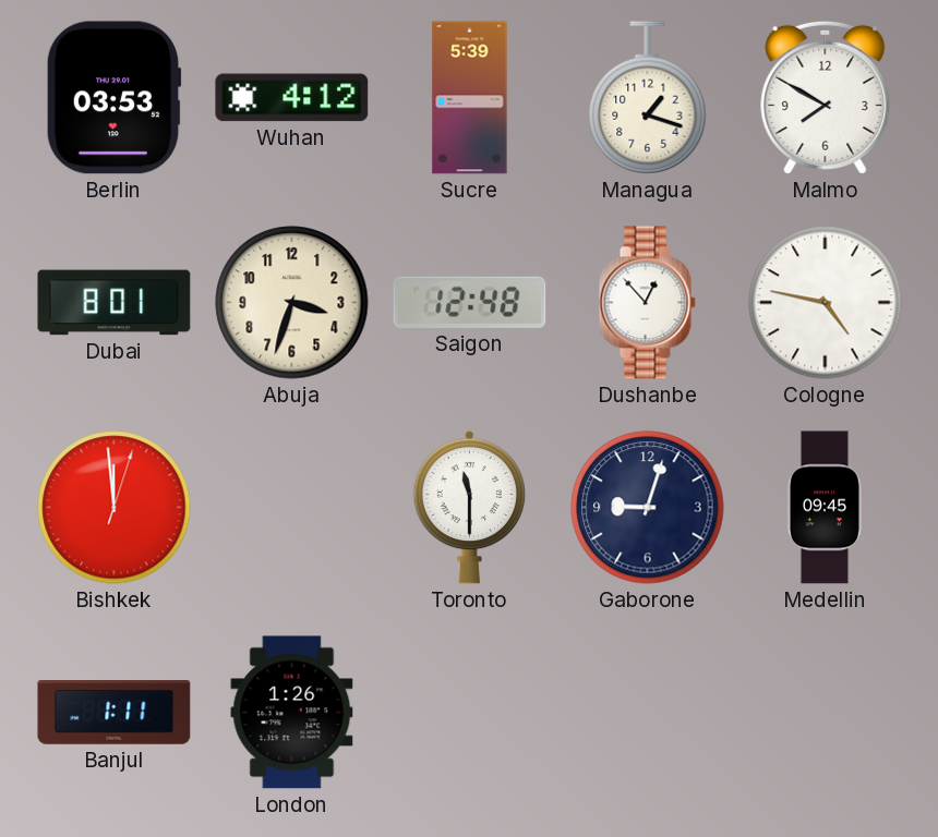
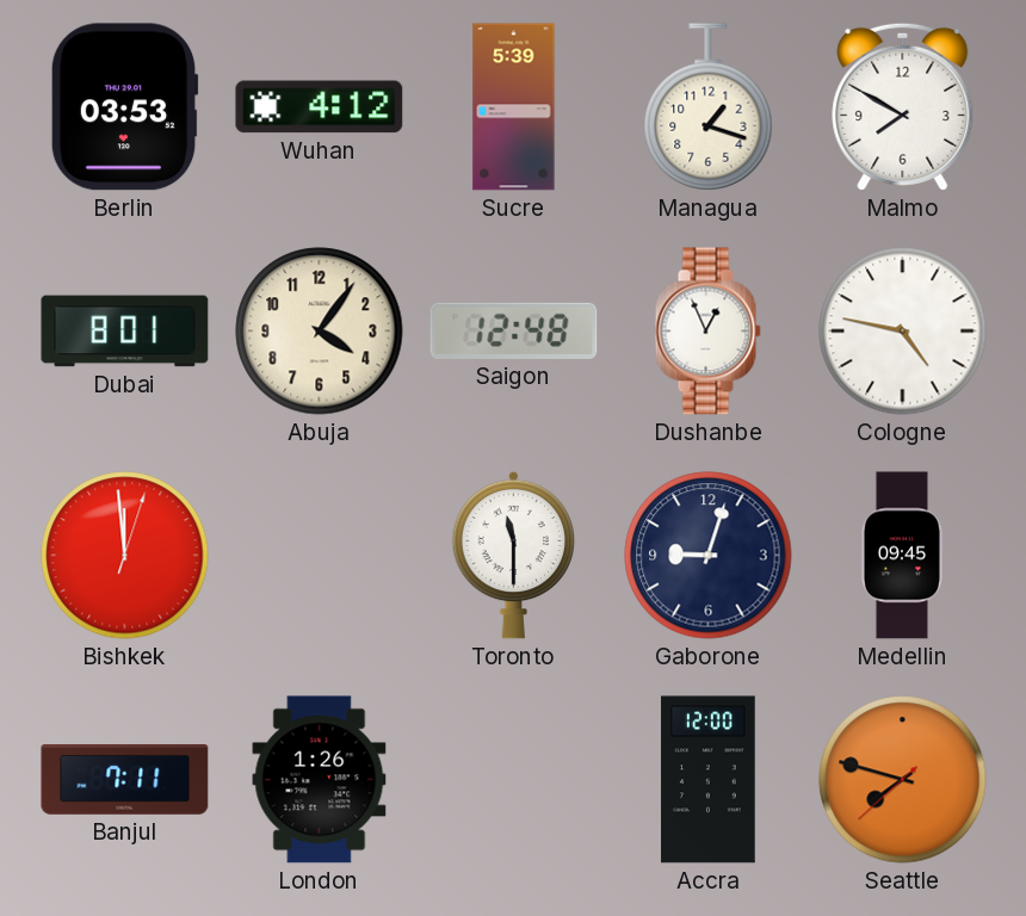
Abuja: 3:33 -> 4:06 (320, 332)
Dushanbe: 12:53 -> 12:56 (707, 332)
Banjul: 1:11 -> 7:11 (125, 780)
Accra: none -> 12:00 (709, 780)
Seattle: none -> 7:47 (903, 780)
